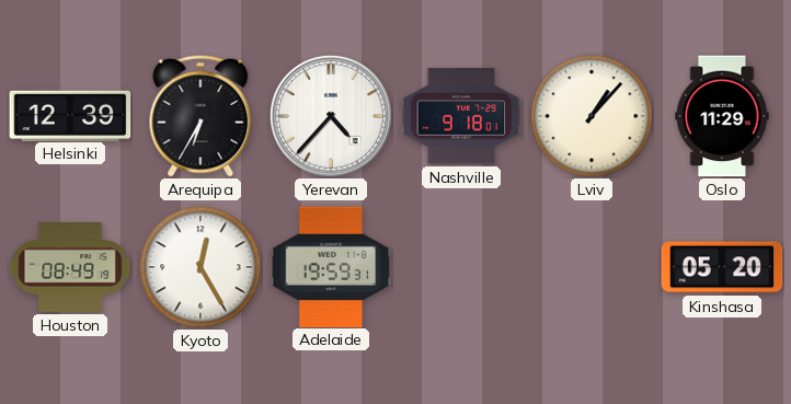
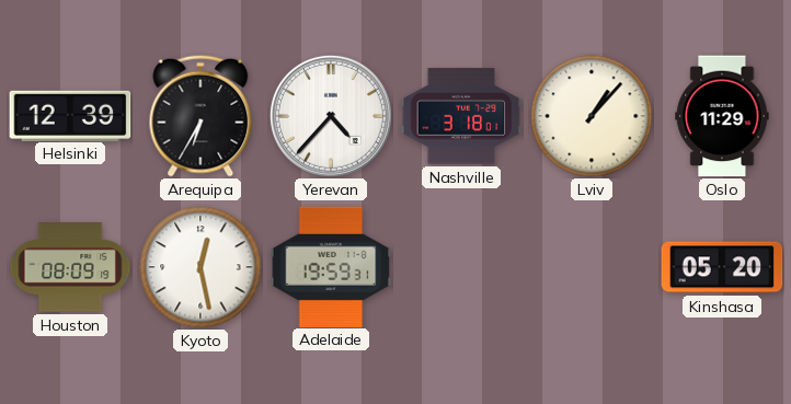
Nashville: 9:18 -> 3:18 (461, 116)
Houston: 08:49 -> 08:09 (70, 268)
Kyoto: 12:25 -> 12:28 (200, 267)
